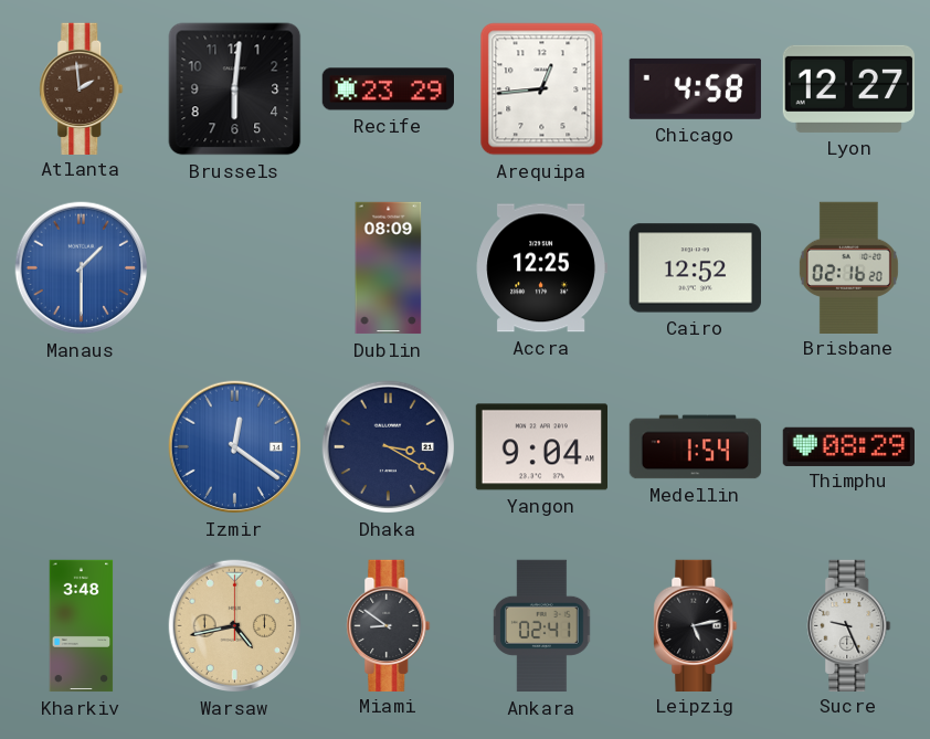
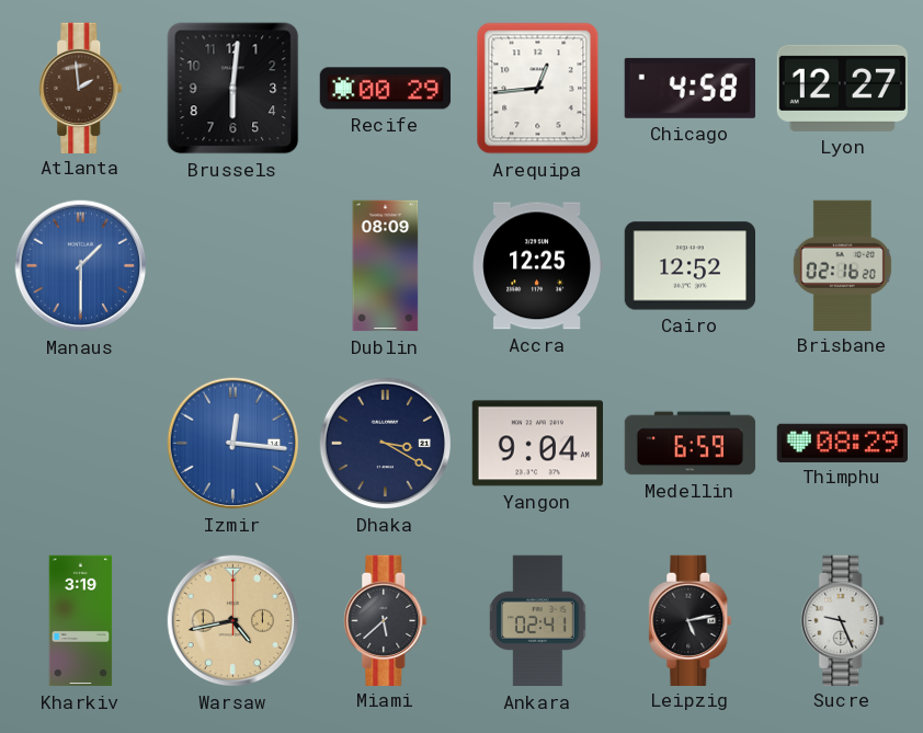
Recife: 23:29 -> 00:29 (385, 89)
Izmir: 12:21 -> 12:16 (233, 444)
Medellin: 1:54 -> 6:59 (691, 444)
Kharkiv: 3:48 -> 3:19 (81, 621)
Miami: 8:51 -> 5:38 (386, 620)
